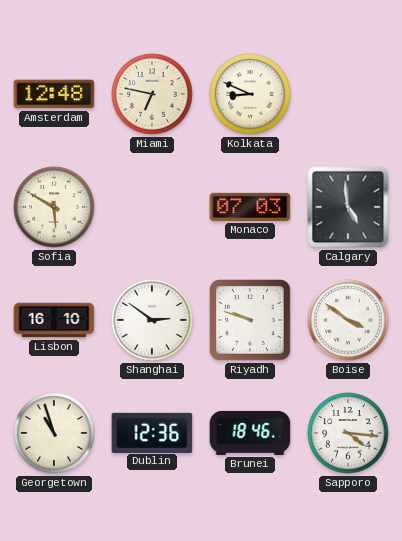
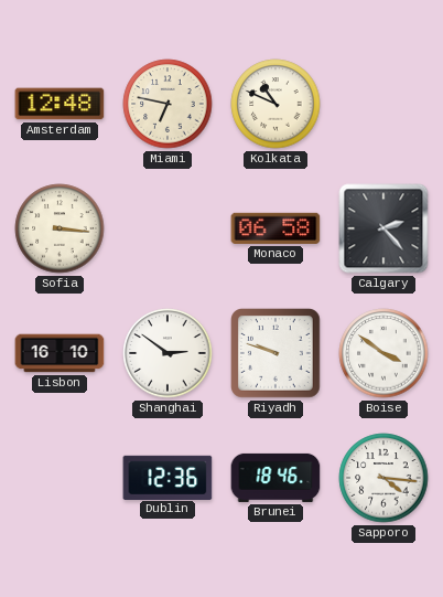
Kolkata: 8:49 -> 10:49 (275, 104)
Sofia: 5:50 -> 3:16 (60, 228)
Monaco: 07:03 -> 06:58 (275, 228)
Calgary: 4:59 -> 2:23 (383, 228)
Georgetown: 10:57 -> none (54, 433)
